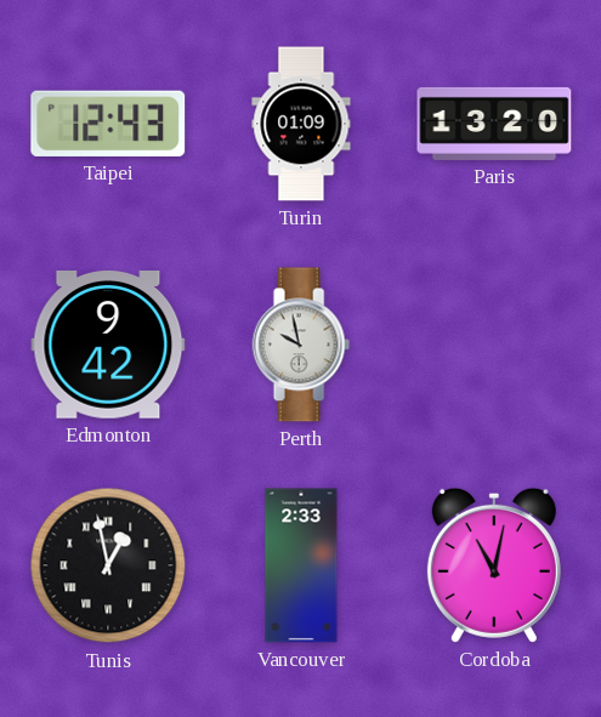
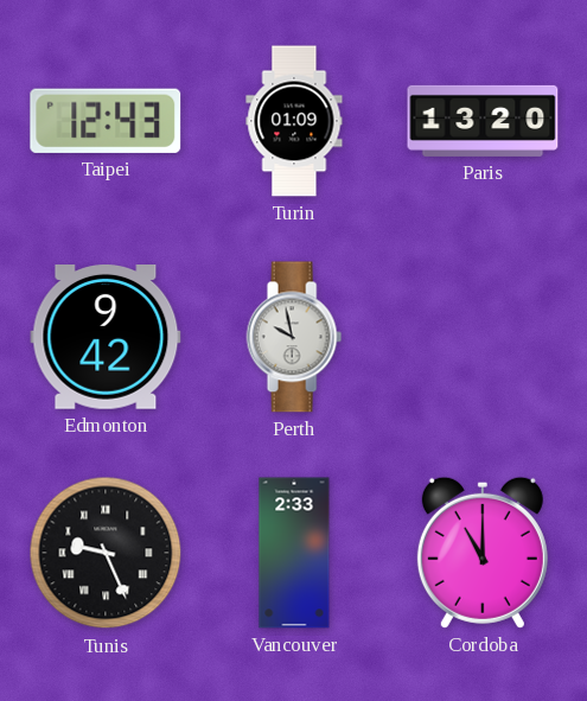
Tunis: 12:58 -> 9:26 (106, 553)
Cordoba: 11:02 -> 11:00 (483, 553)
